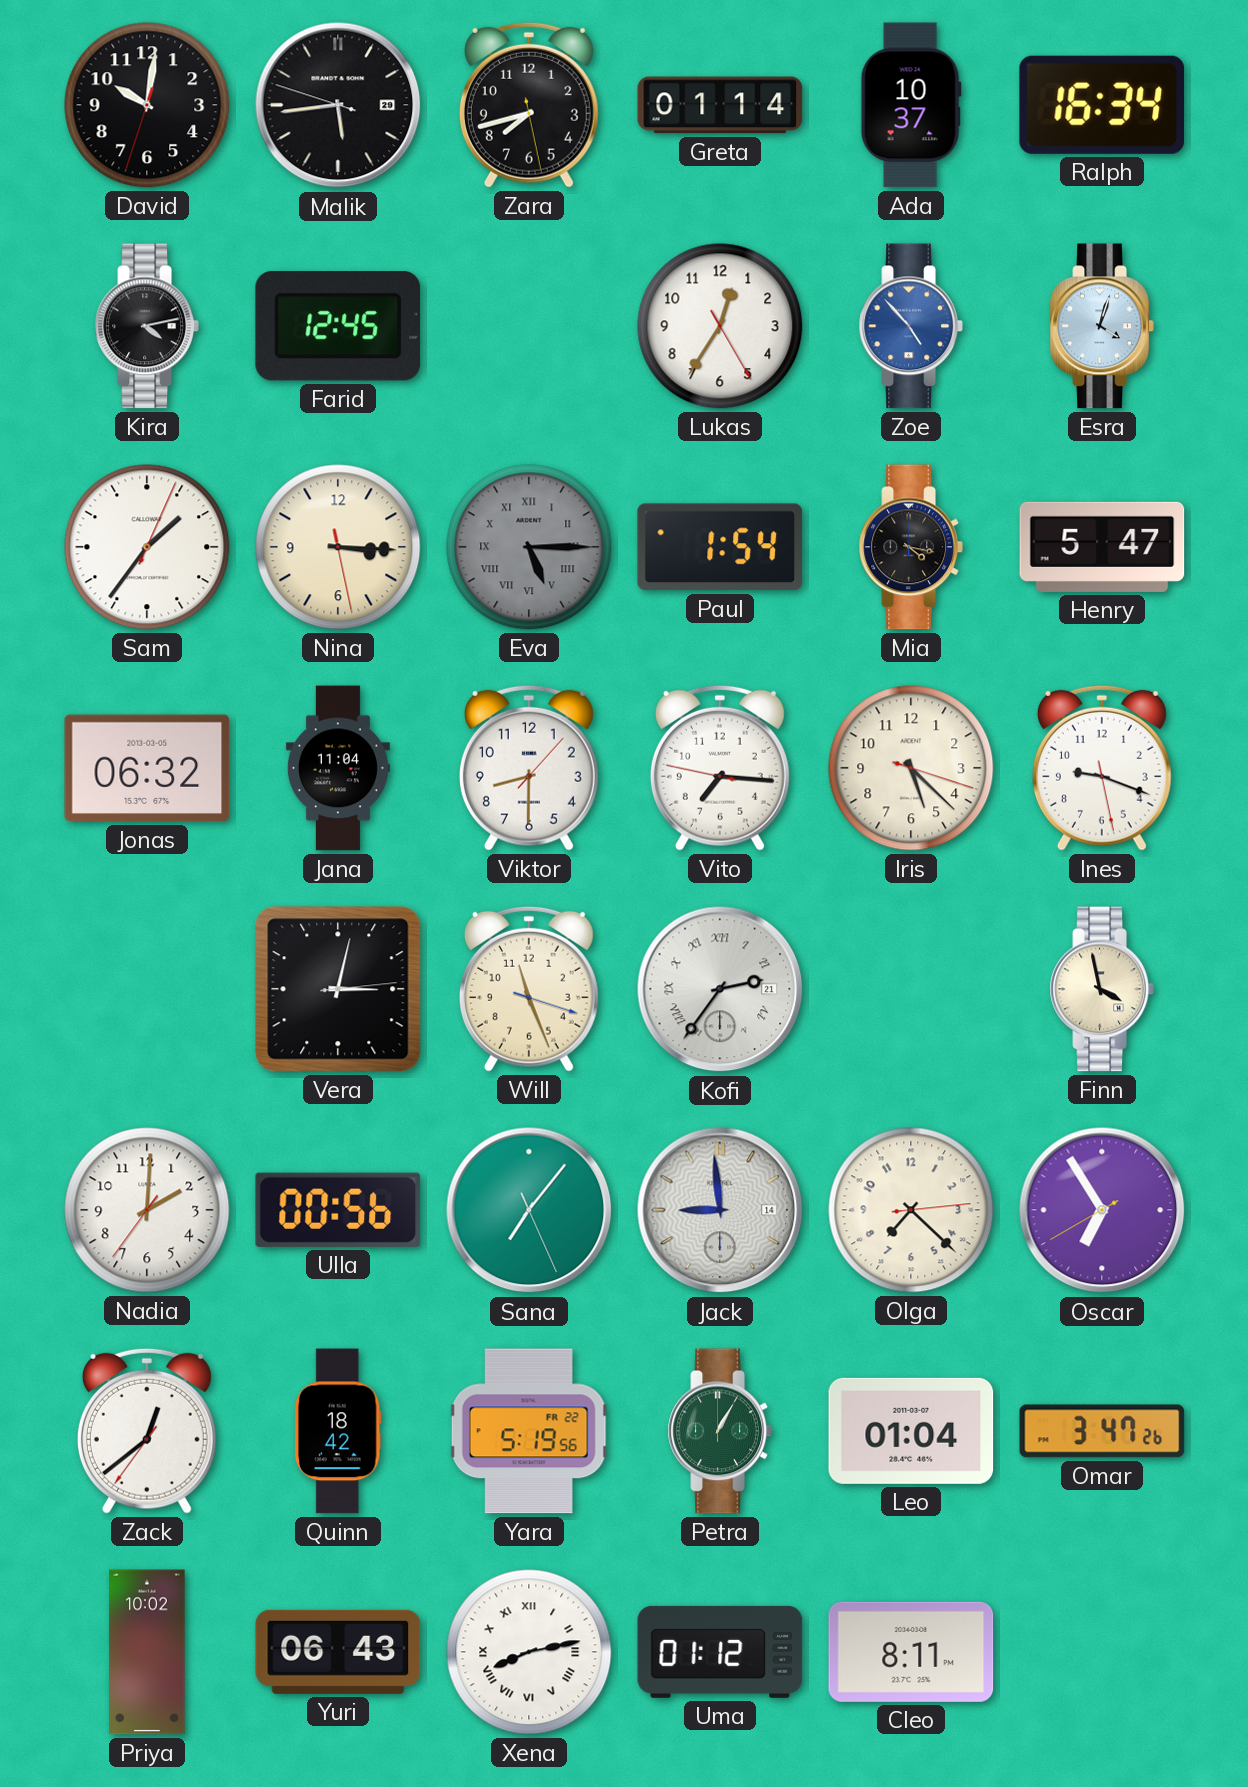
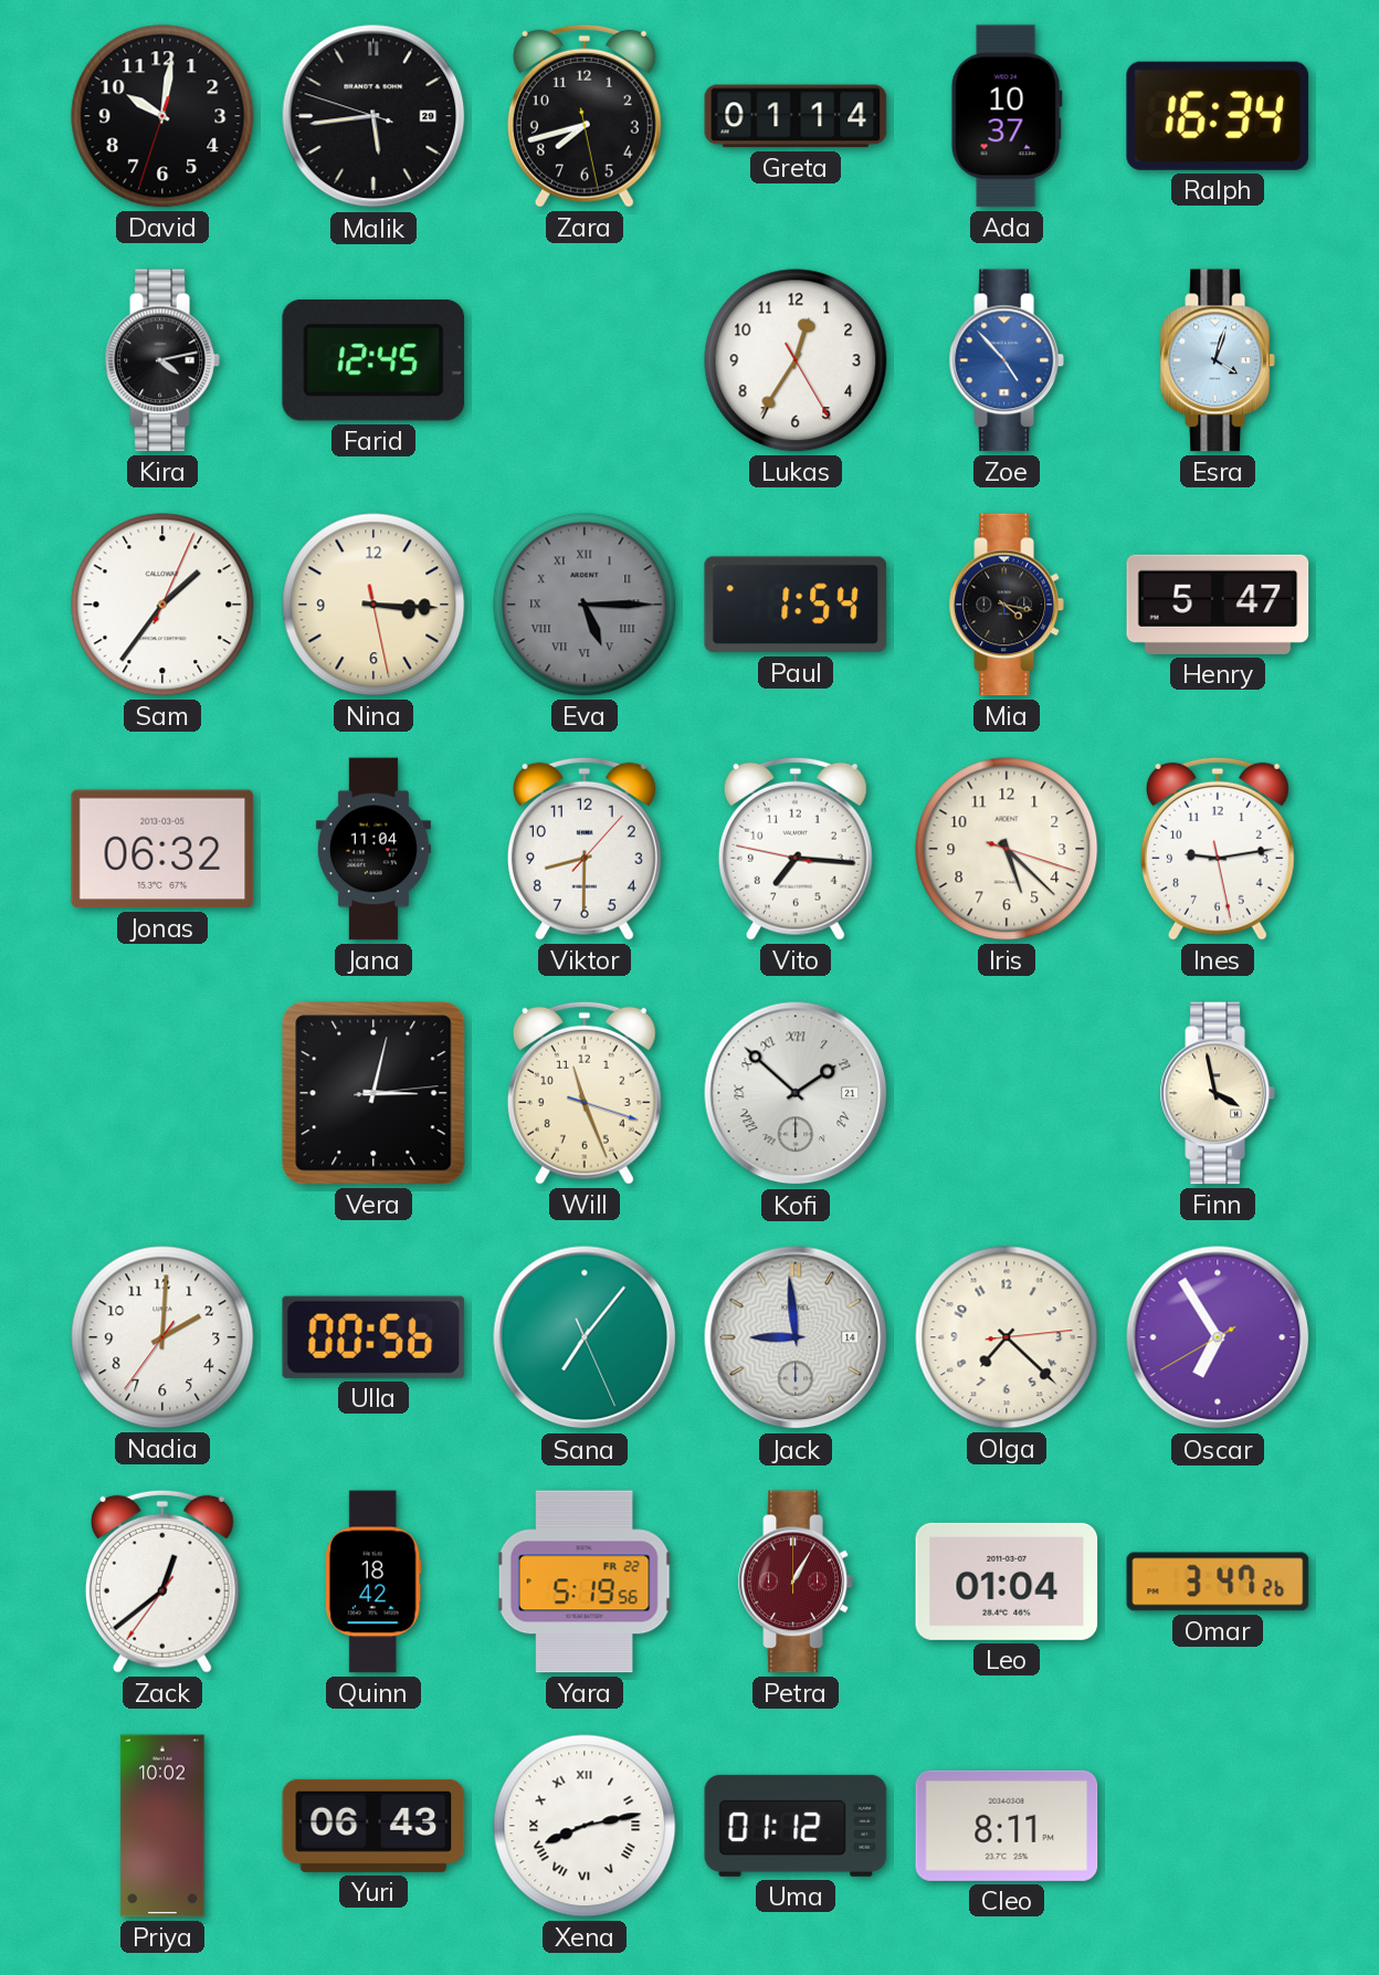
Ines: 9:18 -> 9:13 (1218, 849)
Kofi: 2:36 -> 1:52 (796, 1093)
Petra dial: green -> burgundy (796, 1582)
